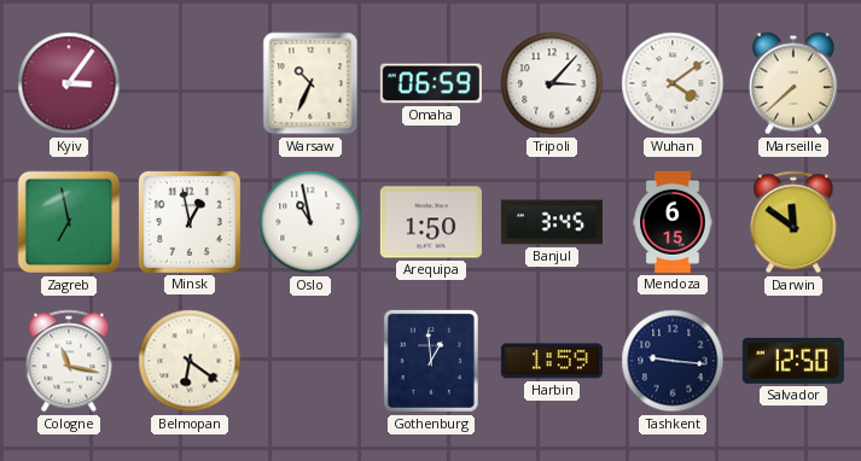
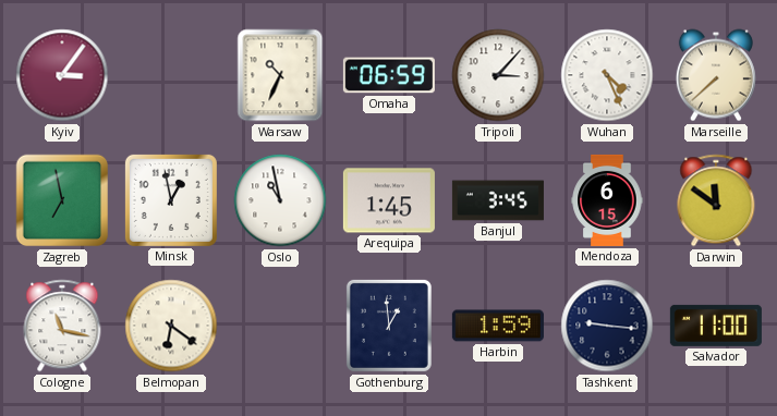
Wuhan: 4:09 -> 4:26 (607, 75)
Arequipa: 1:50 -> 1:45 (389, 200)
Salvador: 12:50 -> 11:00 (716, 326)
